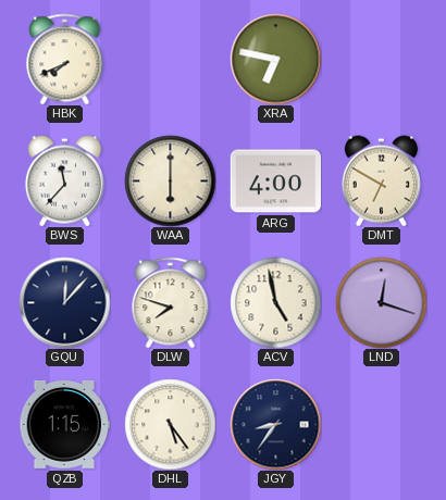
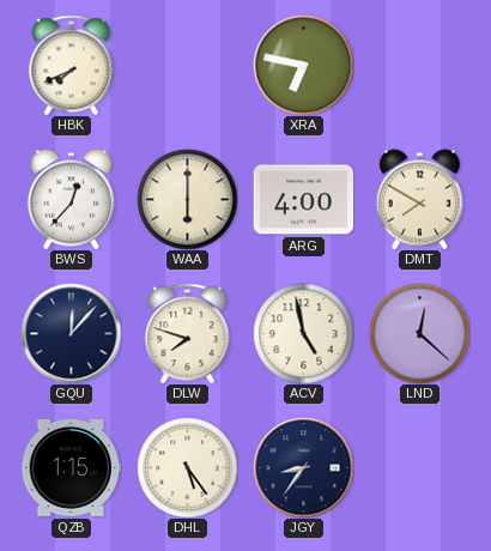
BWS: 11:37 -> 12:37 (71, 199)
DMT: 6:50 -> 7:50 (419, 199)
LND: 12:18 -> 12:22 (419, 333)
